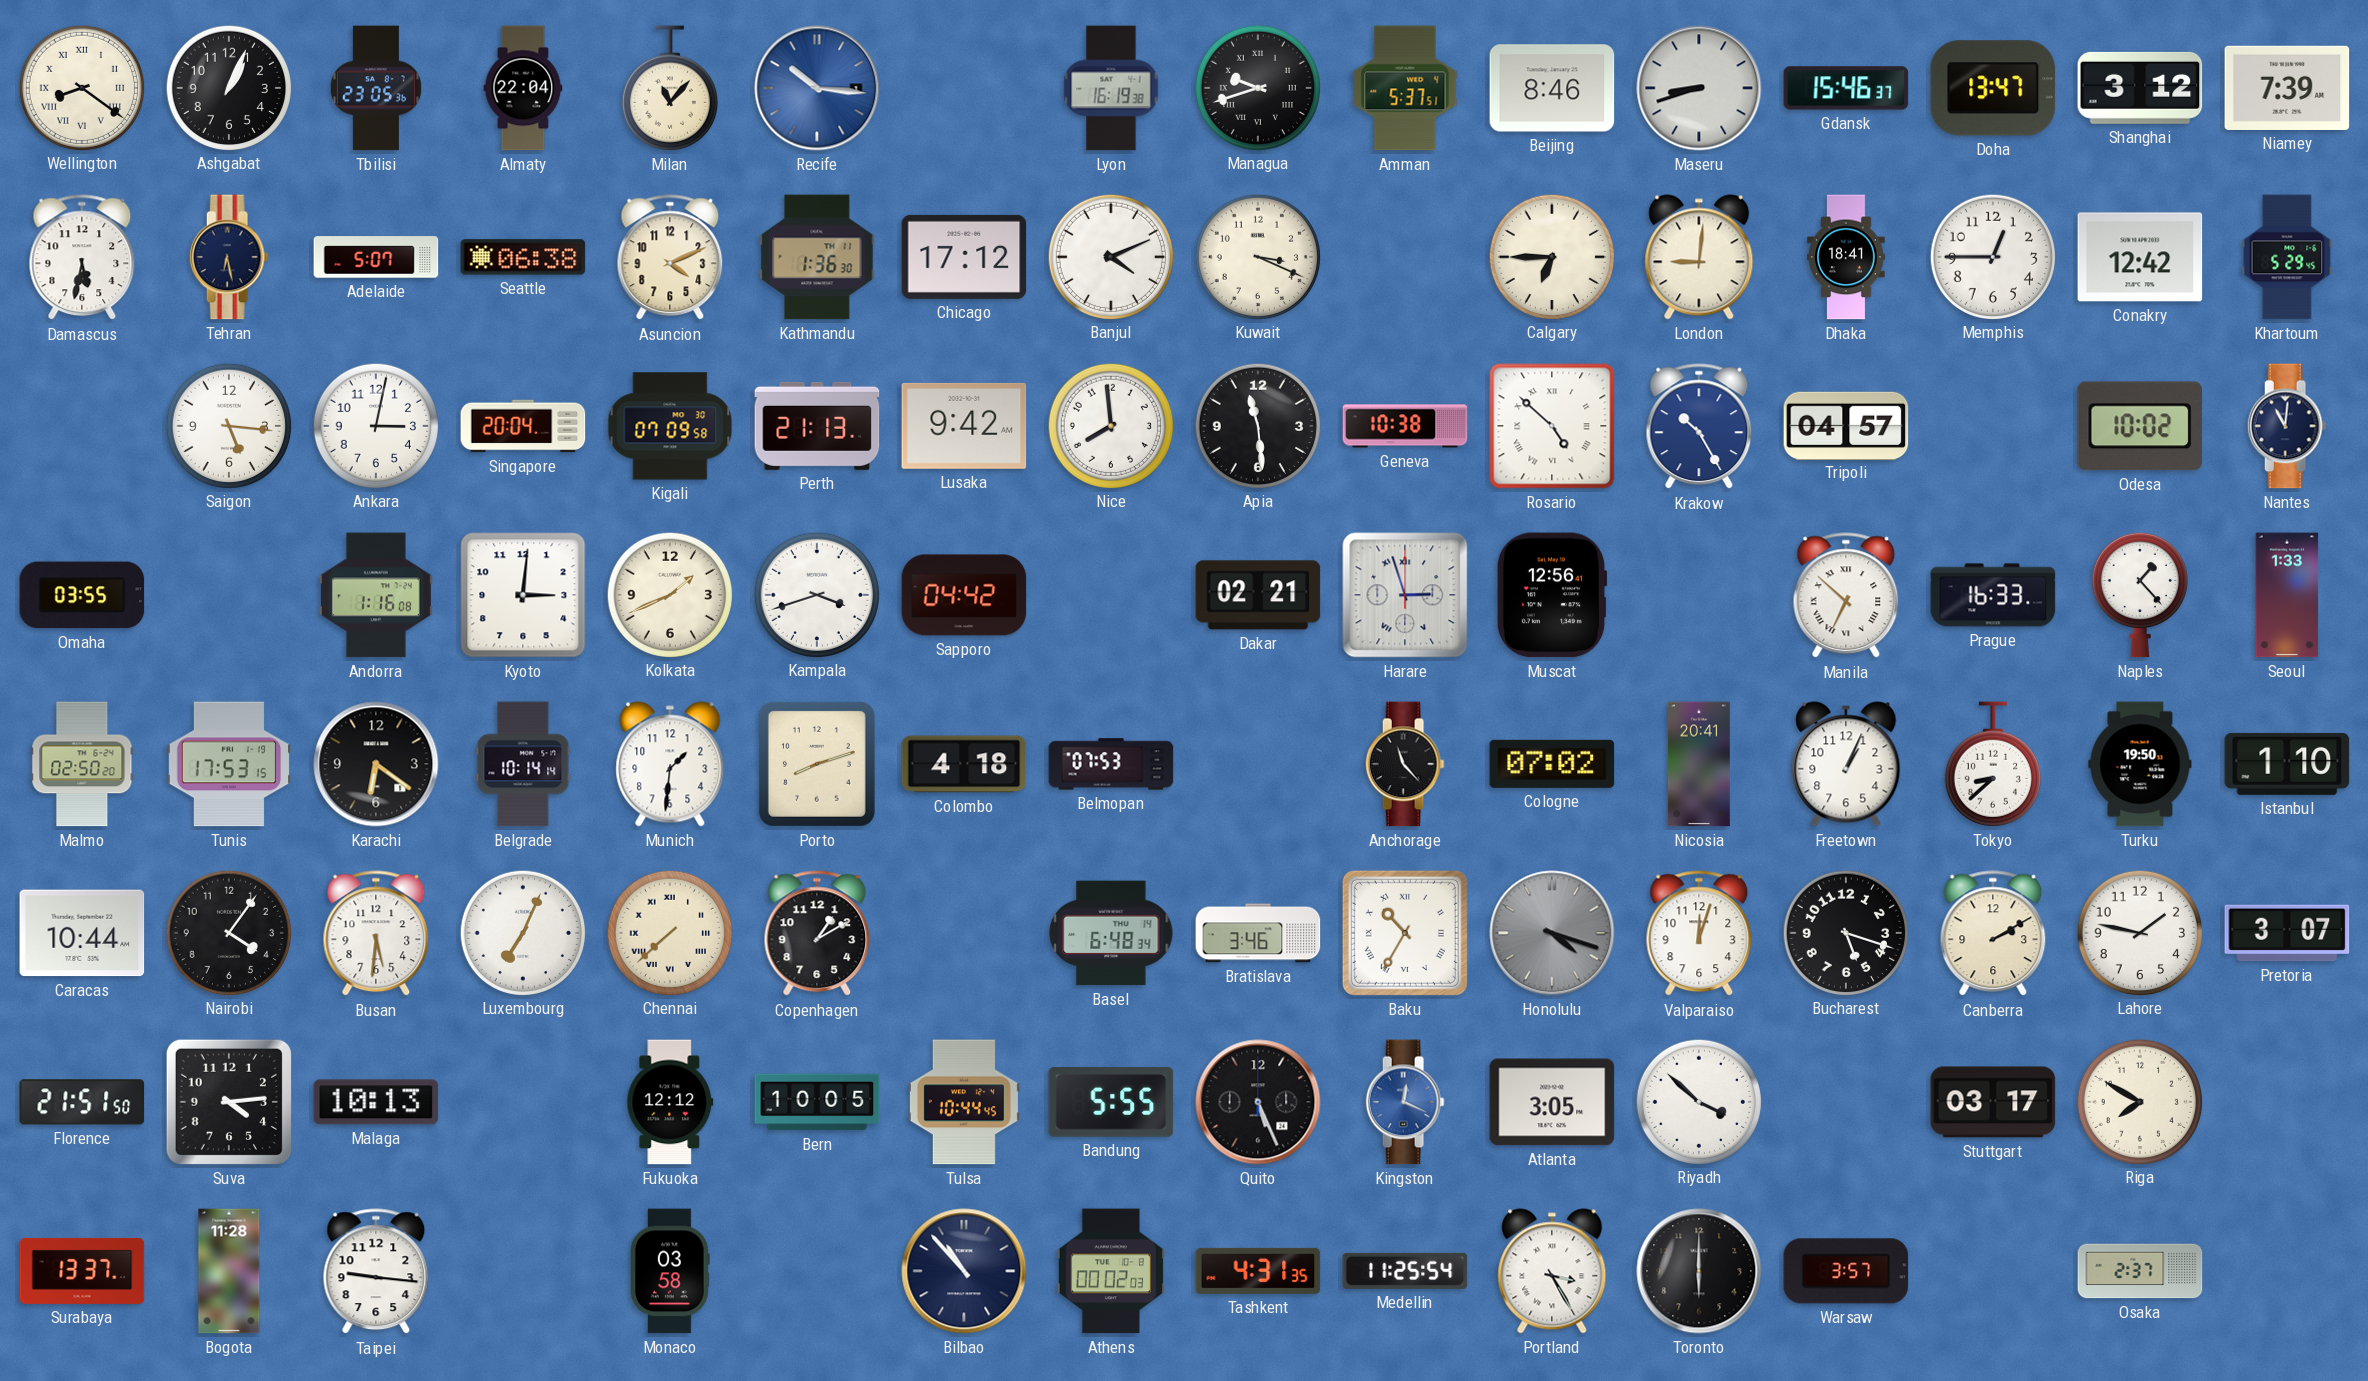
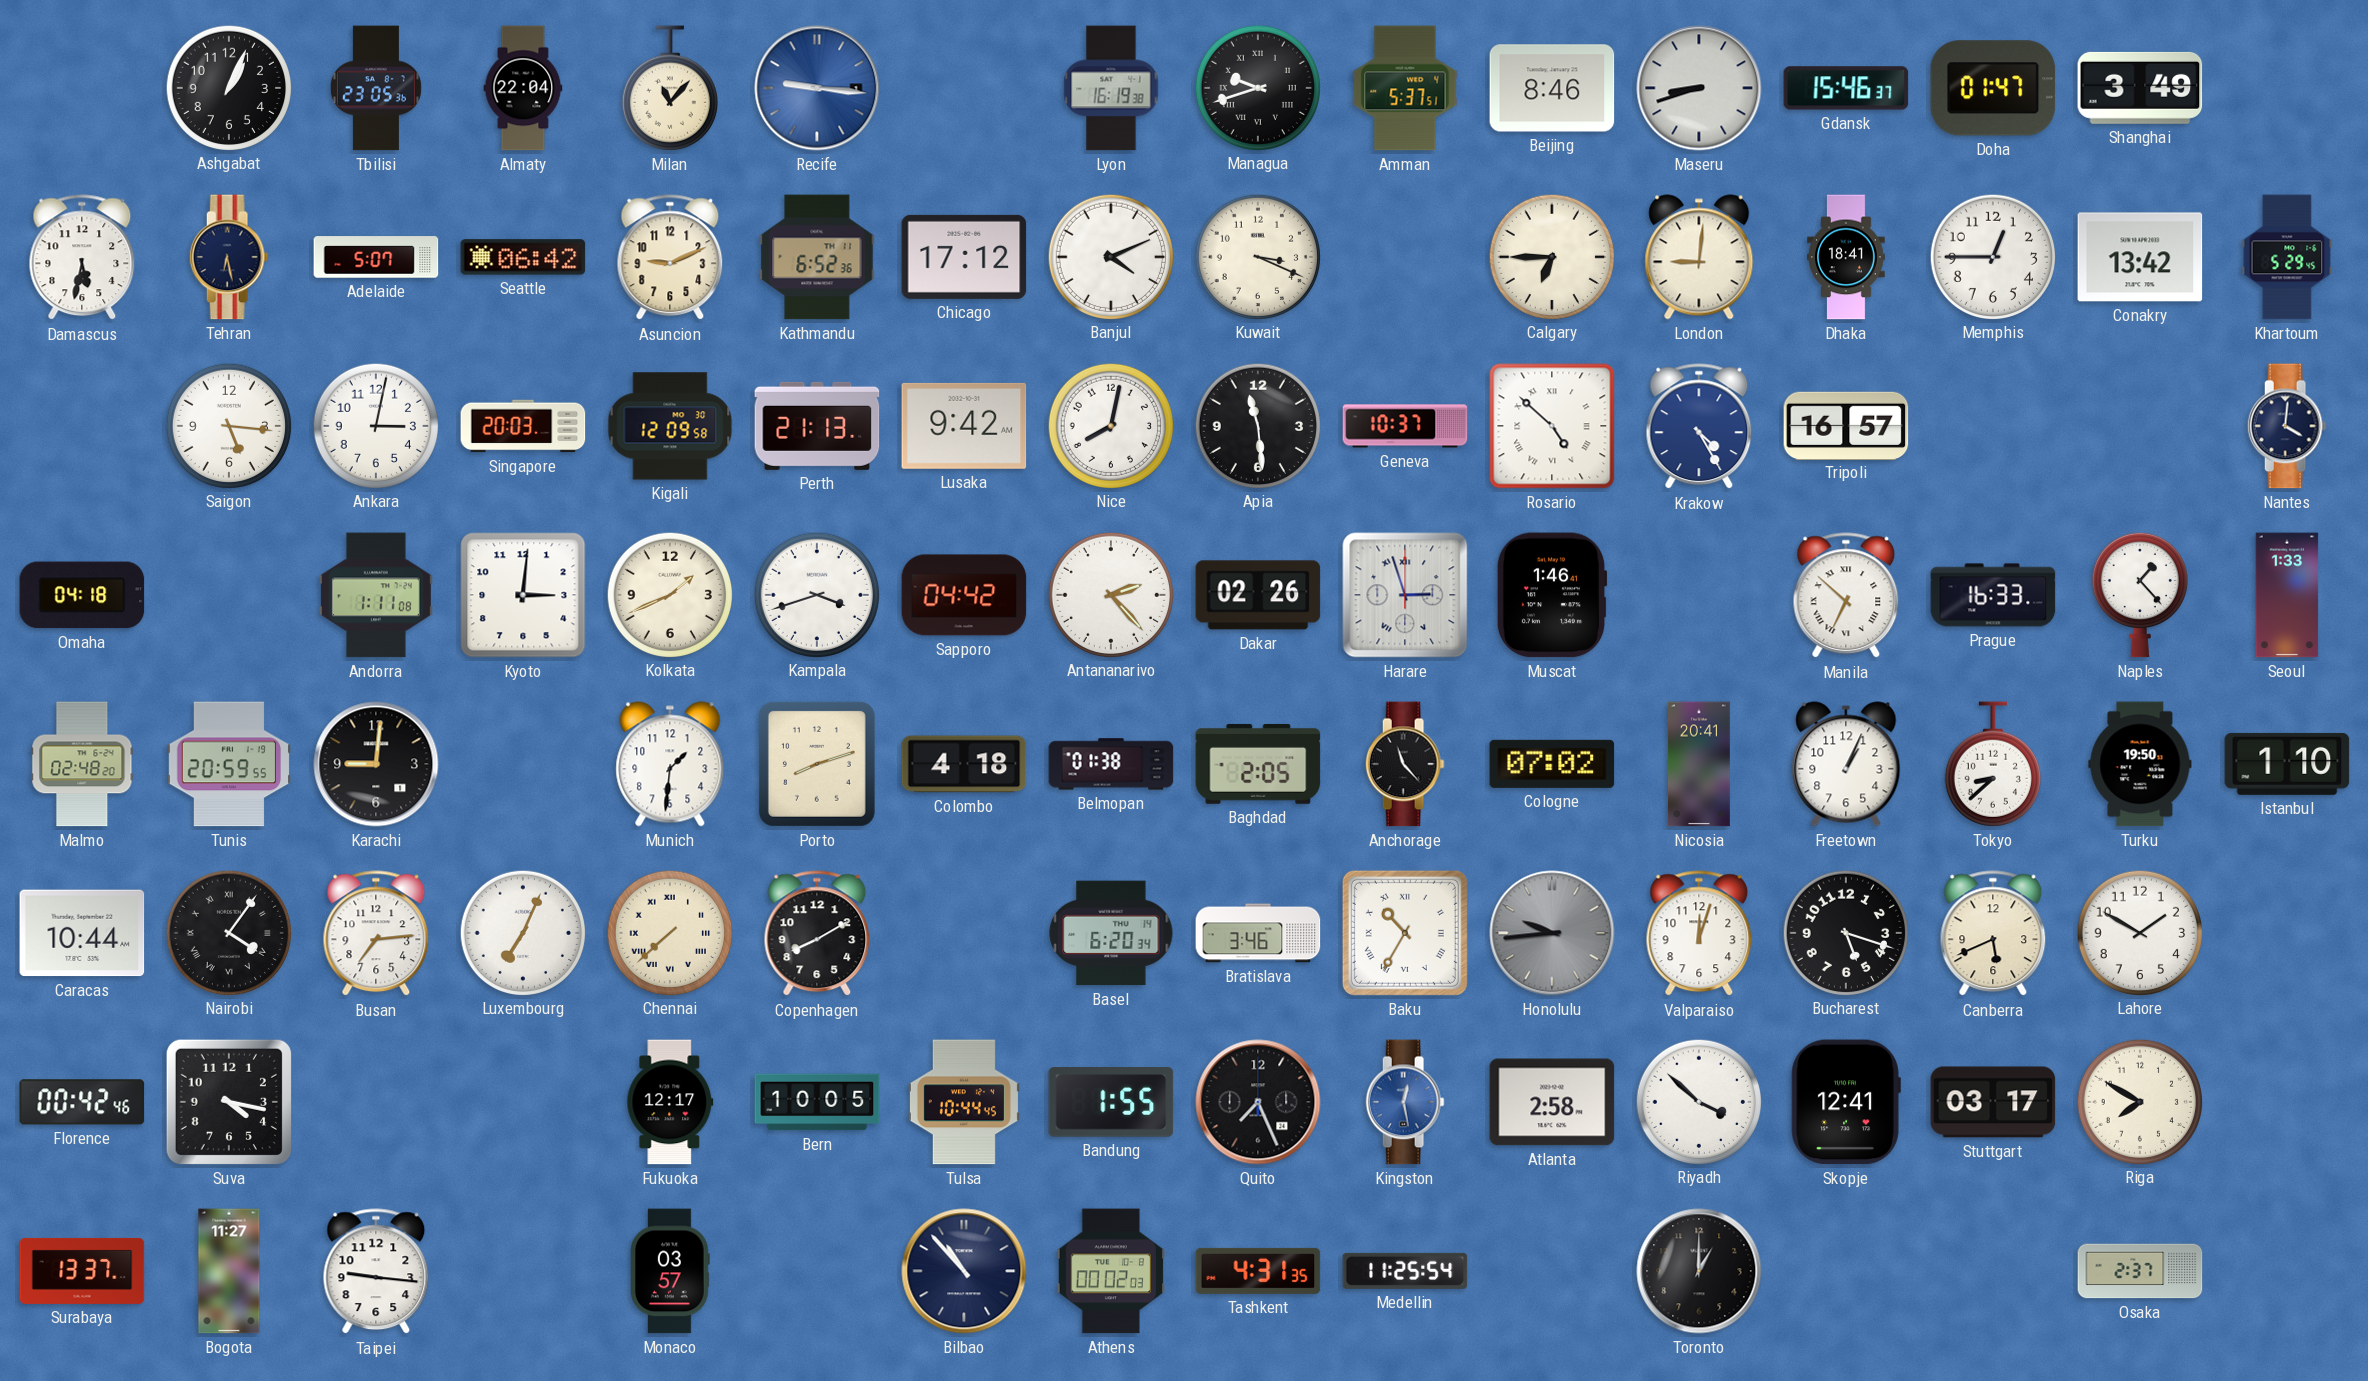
Wellington: 8:21 -> none (81, 87)
Recife: 10:16 -> 9:16 (817, 88)
Doha: 13:47 -> 01:47 (1993, 88)
Shanghai: 3:12 -> 3:49 (2140, 88)
Niamey: 7:39 -> none (2287, 88)
Seattle: 06:38 -> 06:42 (523, 257)
Asuncion: 4:11 -> 9:11 (670, 258)
Kathmandu: 1:36 -> 6:52 (817, 257)
Conakry: 12:42 -> 13:42 (2140, 257)
Singapore: 20:04 -> 20:03 (523, 426)
Kigali: 07:09 -> 12:09 (670, 426)
Nice: 7:59 -> 8:02 (1110, 425)
Geneva: 10:38 -> 10:37 (1405, 426)
Krakow: 10:25 -> 4:25 (1699, 427)
Tripoli: 04:57 -> 16:57 (1846, 425)
Odesa: 10:02 -> none (2140, 426)
Nantes: 11:01 -> 4:01 (2287, 426)
Omaha: 03:55 -> 04:18 (82, 595)
Andorra: 1:16 -> 1:11 (376, 595)
Antananarivo: none -> 2:23 (1110, 594)
Dakar: 02:21 -> 02:26 (1258, 595)
Muscat: 12:56 -> 1:46 (1552, 595)
Malmo: 02:50 -> 02:48 (82, 764)
Tunis: 17:53 -> 20:59 (228, 764)
Karachi: 6:21 -> 9:01 (376, 764)
Belgrade: 10:14 -> none (523, 764)
Belmopan: 07:53 -> 01:38 (1111, 764)
Baghdad: none -> 2:05 (1258, 764)
Nairobi numerals: Arabic -> Roman (228, 932)
Busan: 5:31 -> 7:14 (376, 934)
Copenhagen: 1:10 -> 8:10 (817, 934)
Basel: 6:48 -> 6:20 (1111, 933)
Honolulu: 4:18 -> 9:44 (1552, 933)
Canberra: 2:10 -> 5:41 (1993, 934)
Lahore: 1:47 -> 1:50 (2139, 932)
Pretoria: 3:07 -> none (2287, 933)
Florence: 21:51 -> 00:42 (82, 1102)
Suva: 4:14 -> 4:17 (229, 1102)
Malaga: 10:13 -> none (376, 1102)
Fukuoka: 12:12 -> 12:17 (670, 1102)
Bandung: 5:55 -> 1:55 (1111, 1102)
Quito: 5:26 -> 7:26 (1258, 1102)
Kingston: 12:19 -> 12:28 (1405, 1102)
Atlanta: 3:05 -> 2:58 (1552, 1102)
Skopje: none -> 12:41 (1846, 1102)
Bogota: 11:28 -> 11:27 (229, 1271)
Monaco: 03:58 -> 03:57 (670, 1271)
Portland: 3:25 -> none (1552, 1271)
Toronto: 6:00 -> 1:00 (1699, 1271)
Warsaw: 3:57 -> none (1846, 1271)
